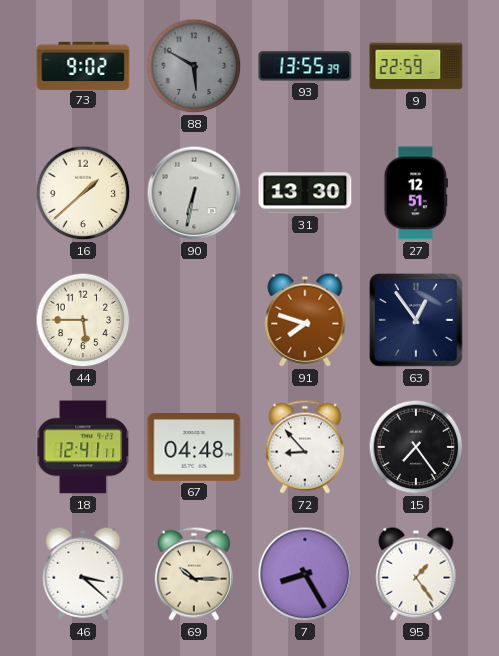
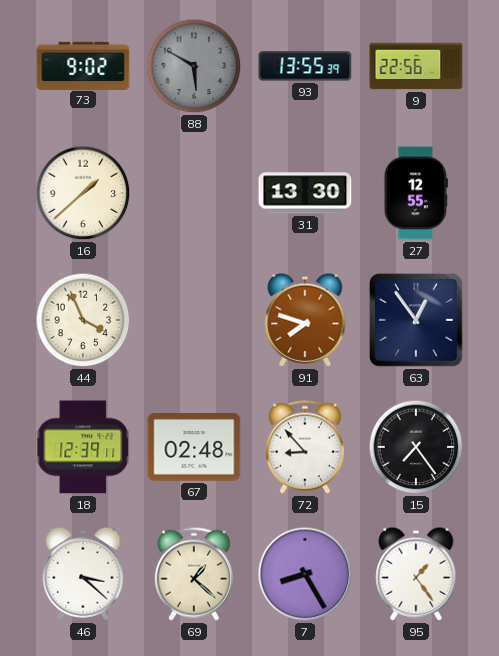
9: 22:59 -> 22:56 (416, 66)
90: 6:32 -> none (194, 193)
27: 12:51 -> 12:55 (416, 193)
44: 5:45 -> 3:56 (83, 320)
18: 12:41 -> 12:39 (84, 447)
67: 04:48 -> 02:48 (194, 448)
69: 10:15 -> 1:22 (194, 574)
